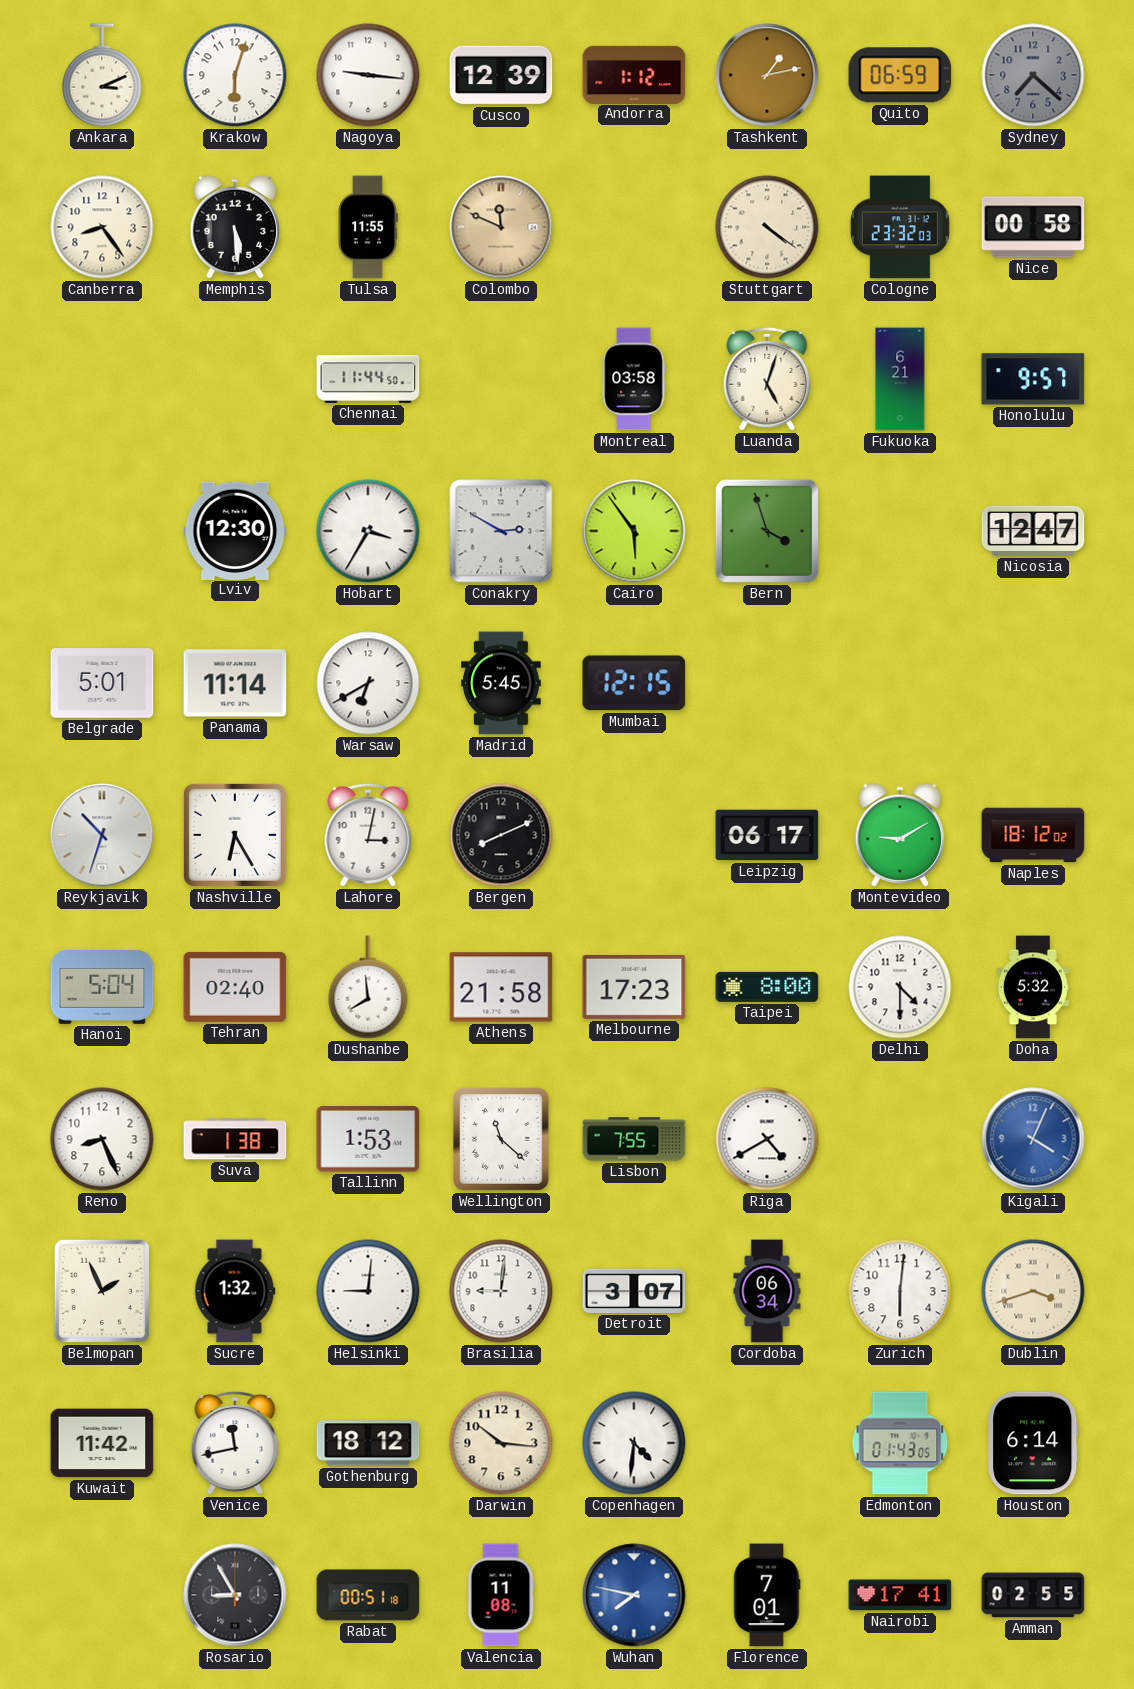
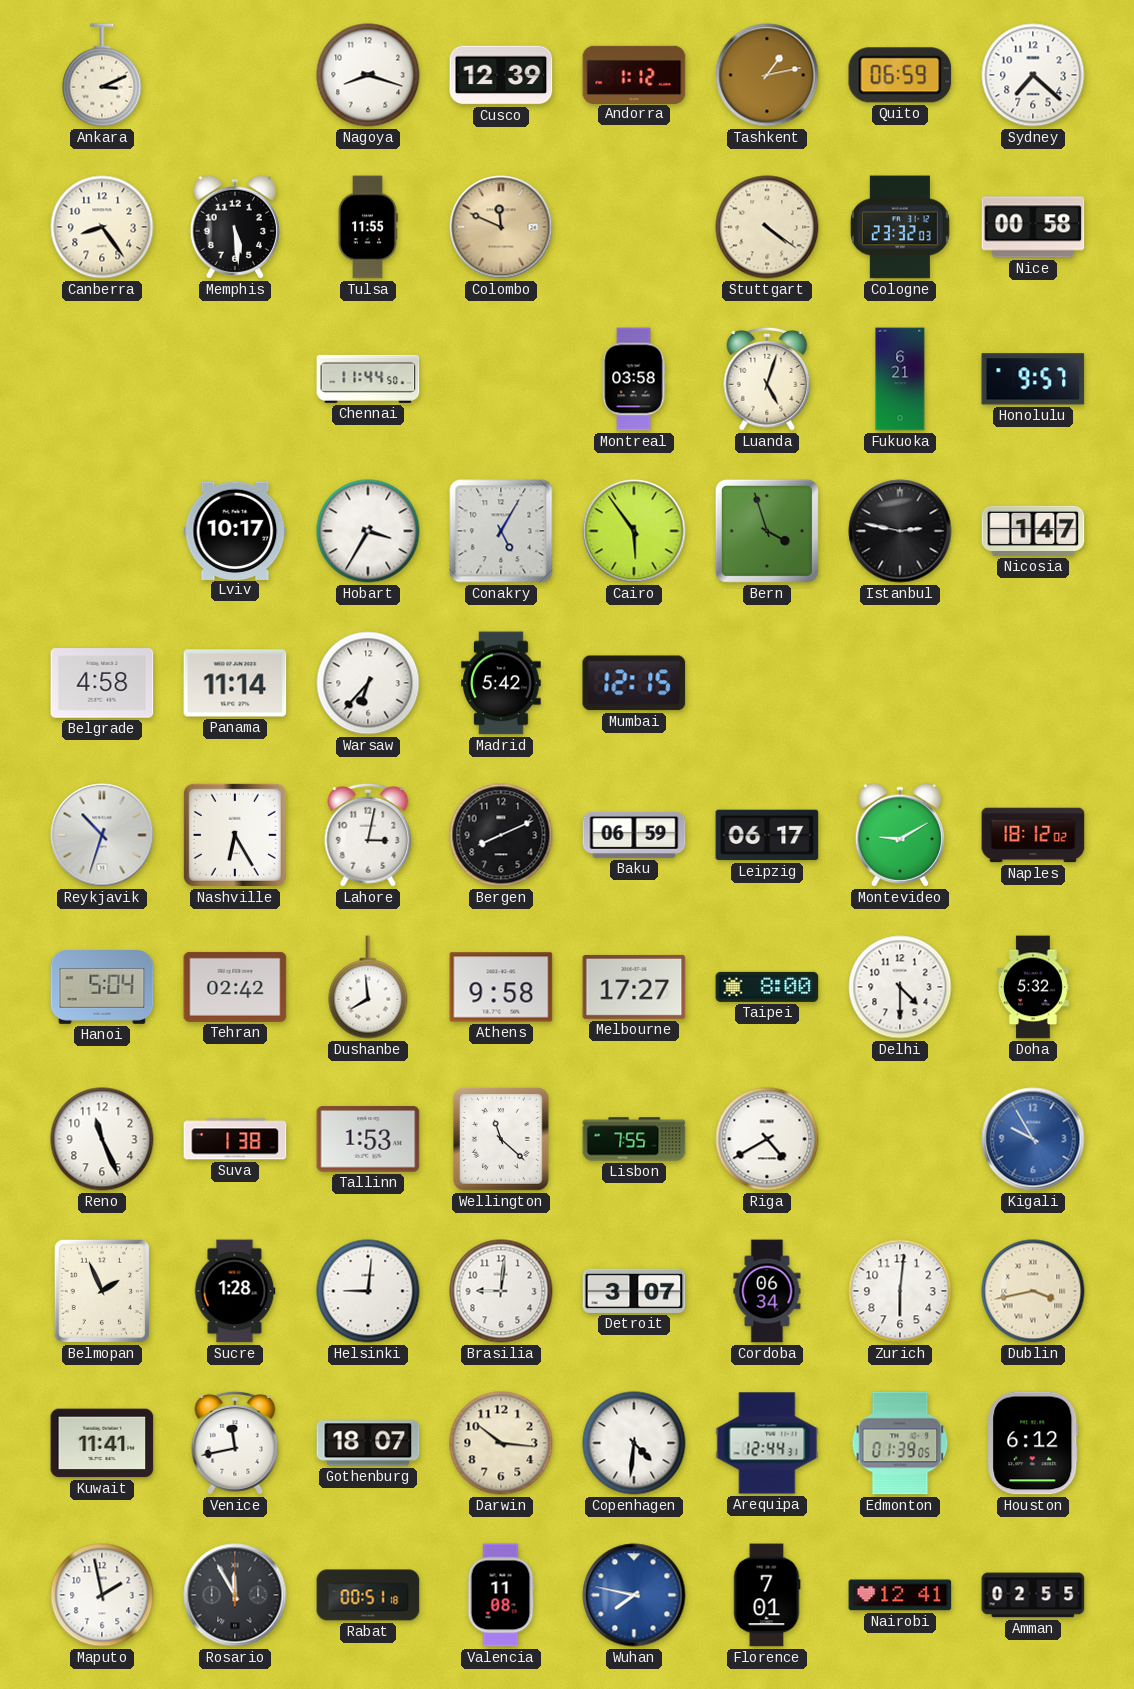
Krakow: 6:03 -> none (235, 75)
Nagoya: 9:16 -> 8:18 (368, 75)
Sydney dial: grey -> white (1033, 75)
Lviv: 12:30 -> 10:17 (235, 530)
Conakry: 2:50 -> 5:05 (501, 531)
Istanbul: none -> 2:47 (900, 531)
Nicosia: 12:47 -> 1:47 (1033, 531)
Belgrade: 5:01 -> 4:58 (102, 683)
Warsaw: 6:40 -> 6:37 (368, 683)
Madrid: 5:45 -> 5:42 (501, 683)
Baku: none -> 06:59 (634, 835)
Tehran: 02:40 -> 02:42 (235, 987)
Athens: 21:58 -> 9:58 (501, 987)
Melbourne: 17:23 -> 17:27 (634, 987)
Reno: 8:26 -> 11:26 (102, 1139)
Kigali: 4:04 -> 9:55 (1033, 1139)
Sucre: 1:32 -> 1:28 (235, 1291)
Dublin: 3:42 -> 3:43 (1033, 1291)
Kuwait: 11:42 -> 11:41 (102, 1443)
Gothenburg: 18:12 -> 18:07 (368, 1443)
Arequipa: none -> 12:44 (767, 1443)
Edmonton: 01:43 -> 01:39 (900, 1443)
Houston: 6:14 -> 6:12 (1033, 1443)
Maputo: none -> 1:58 (102, 1595)
Rosario: 8:55 -> 11:55 (235, 1595)
Nairobi: 17:41 -> 12:41 (900, 1595)
